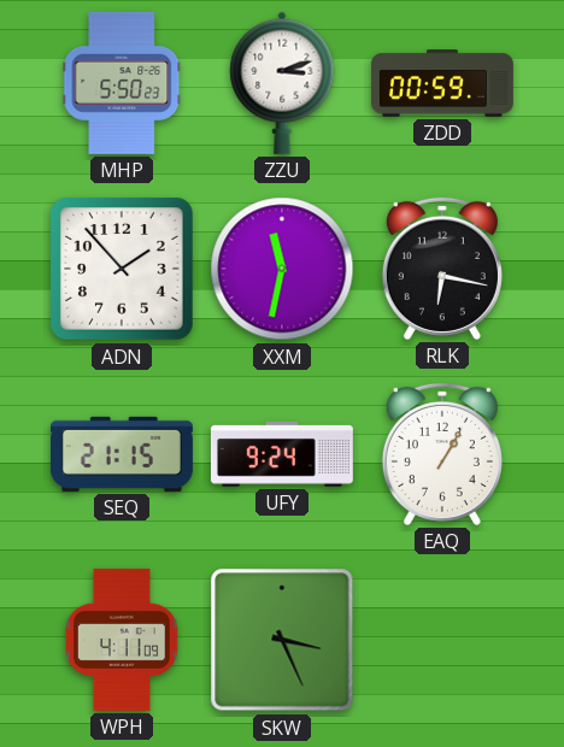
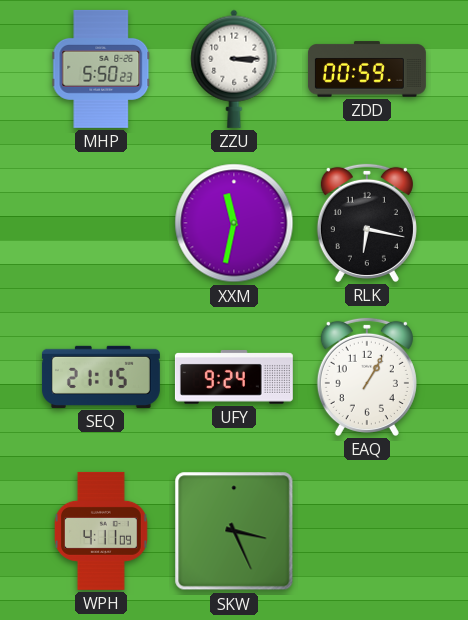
ZZU: 3:12 -> 3:15 (234, 69)
ADN: 1:53 -> none (122, 269)
